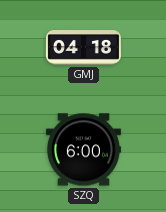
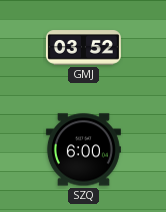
GMJ: 04:18 -> 03:52 (83, 48)
